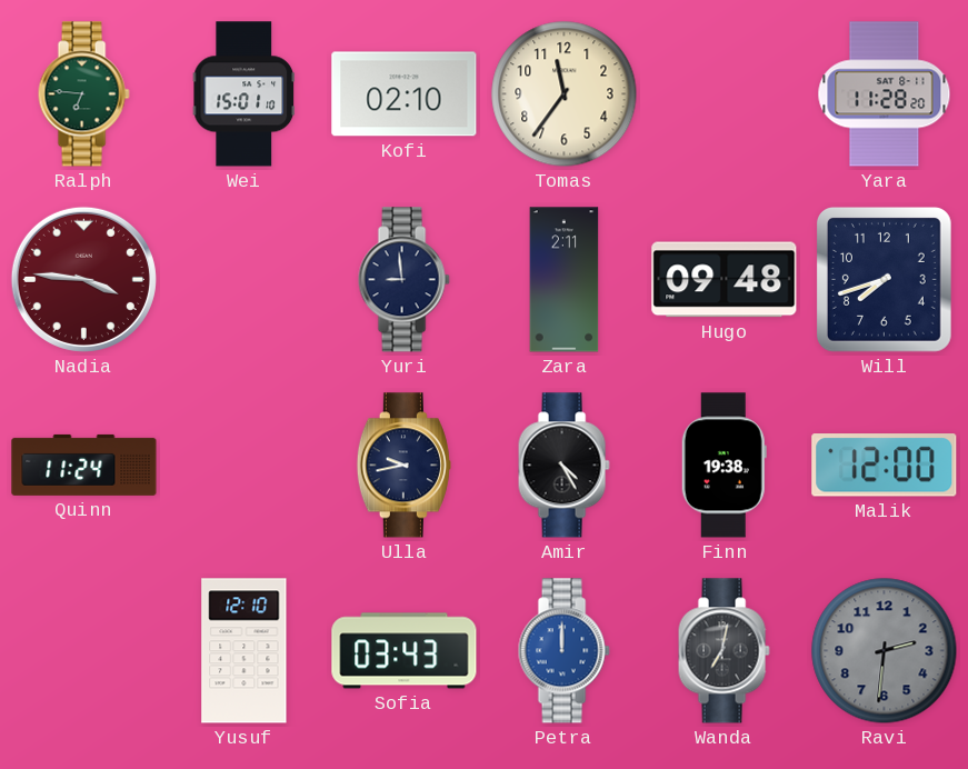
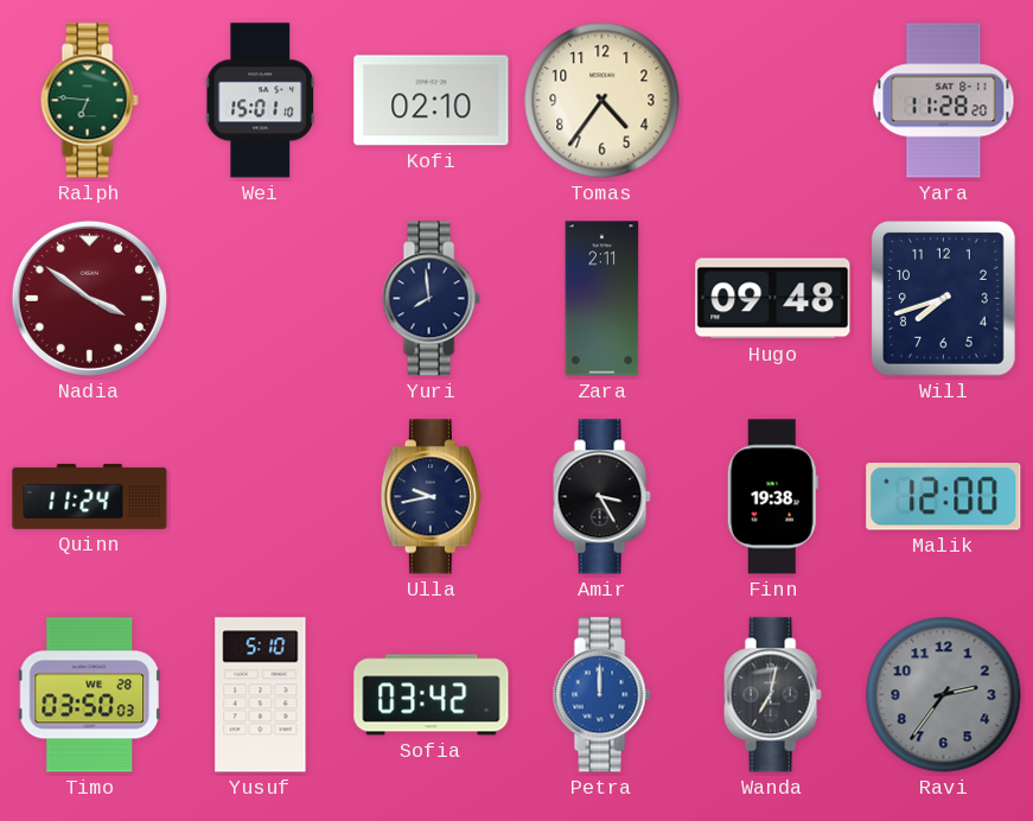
Tomas: 11:36 -> 4:36 (602, 101)
Nadia: 3:46 -> 3:51 (89, 298)
Yuri: 8:59 -> 7:59 (431, 299)
Amir: 4:25 -> 3:25 (601, 497)
Timo: none -> 03:50 (89, 695)
Yusuf: 12:10 -> 5:10 (261, 695)
Sofia: 03:43 -> 03:42 (432, 695)
Ravi: 2:31 -> 2:36 (944, 695)
